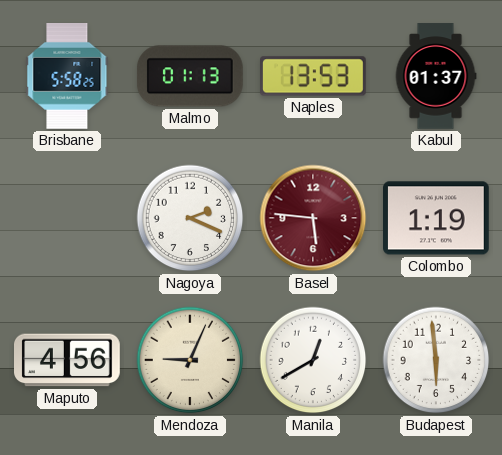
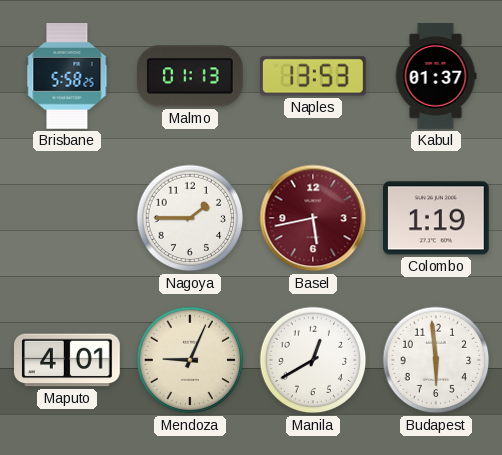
Nagoya: 2:19 -> 1:45 (190, 218)
Basel: 5:46 -> 5:43 (313, 218)
Maputo: 4:56 -> 4:01 (68, 360)
